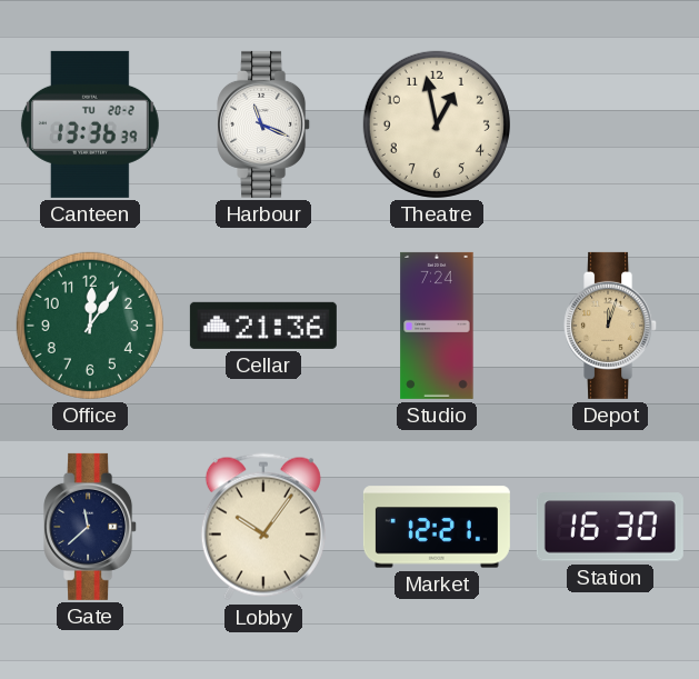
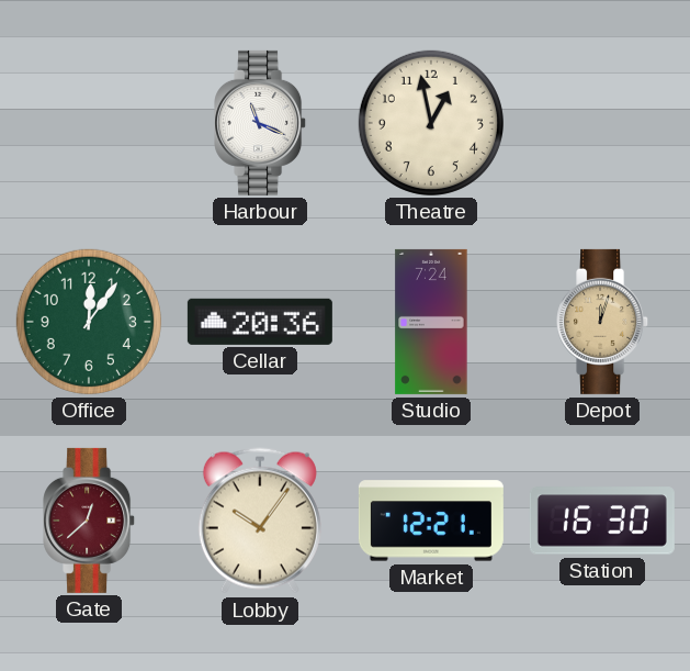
Canteen: 13:36 -> none (90, 124)
Cellar: 21:36 -> 20:36 (260, 322)
Gate: 11:38 -> 12:38 (90, 521)
Gate dial: navy -> burgundy (90, 521)
